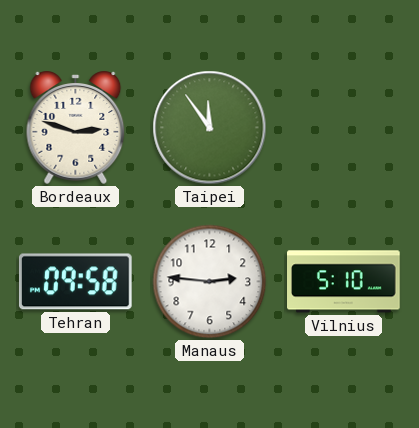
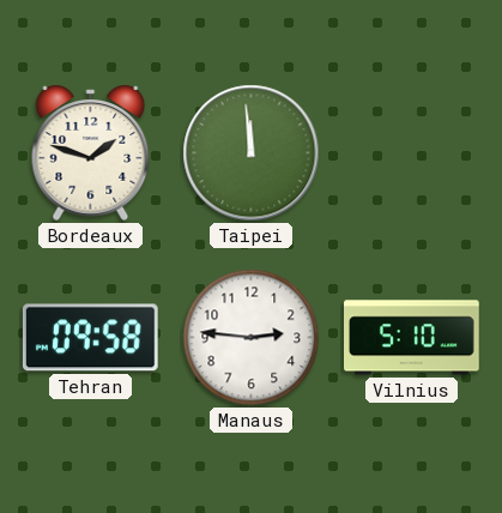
Bordeaux: 2:48 -> 1:48 (91, 152)
Taipei: 11:54 -> 11:59 (252, 153)
